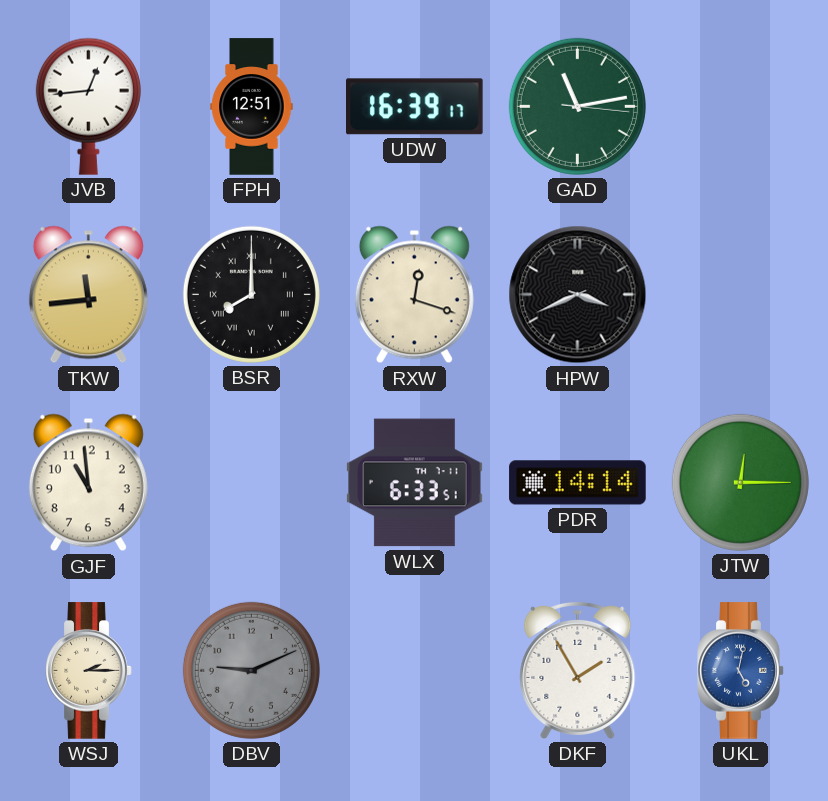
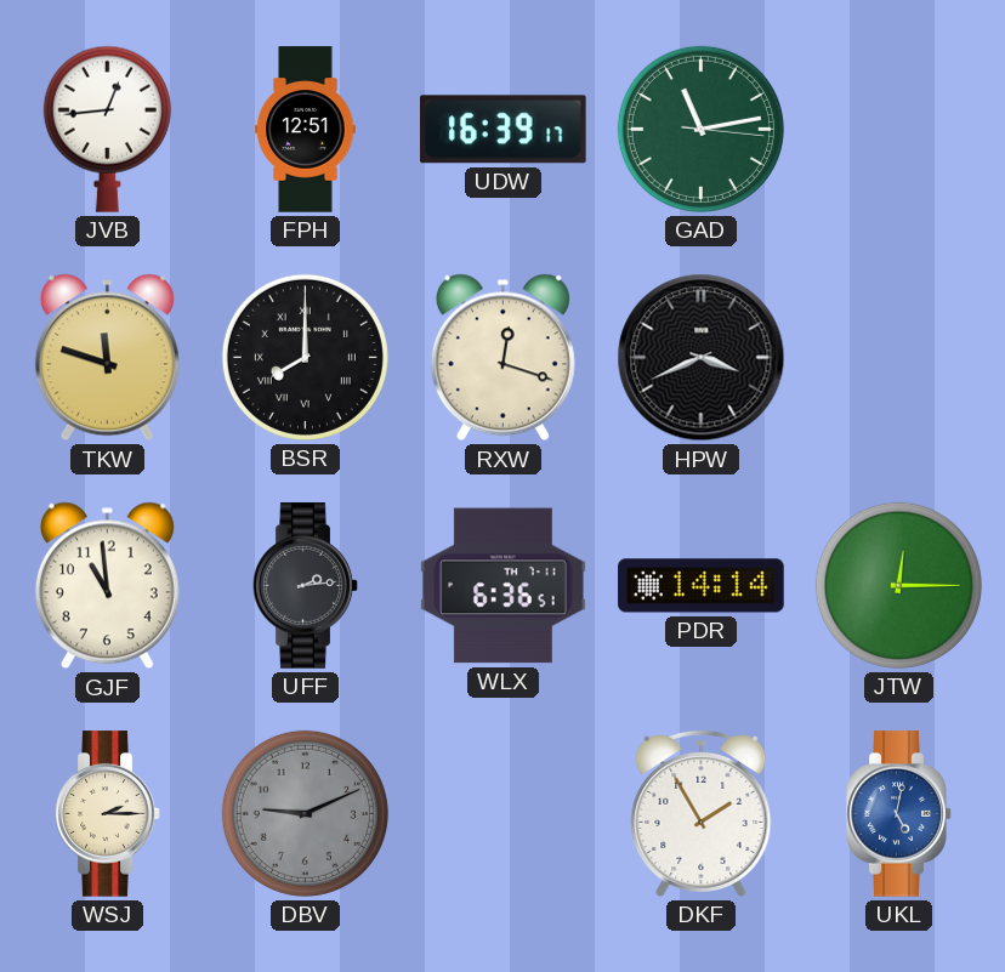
TKW: 11:44 -> 11:48 (107, 358)
UFF: none -> 2:14 (306, 586)
WLX: 6:33 -> 6:36 (504, 586)
